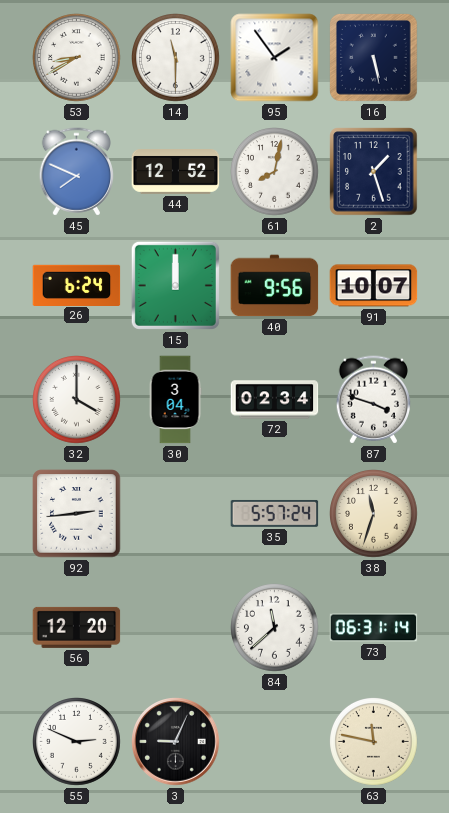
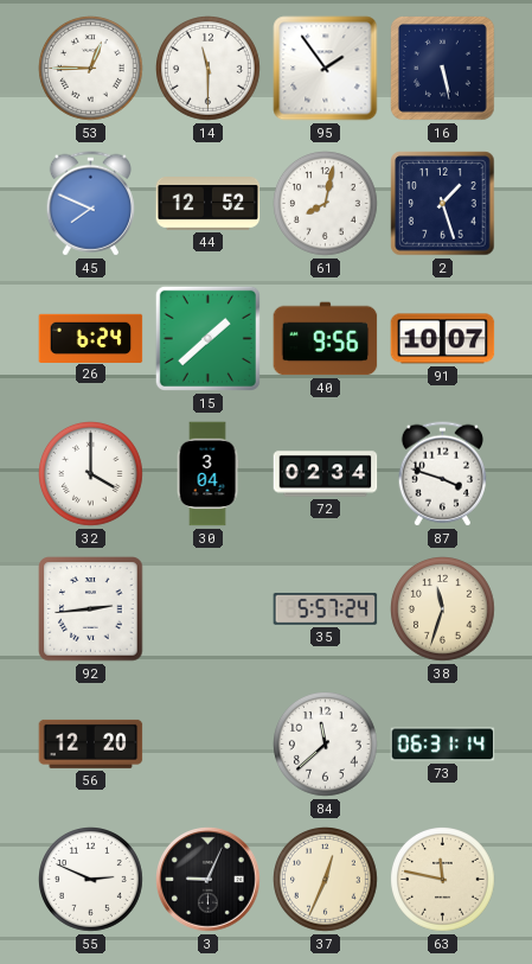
53: 8:40 -> 12:45 (91, 69)
15: 12:00 -> 1:38 (207, 338)
37: none -> 12:34 (326, 880)
